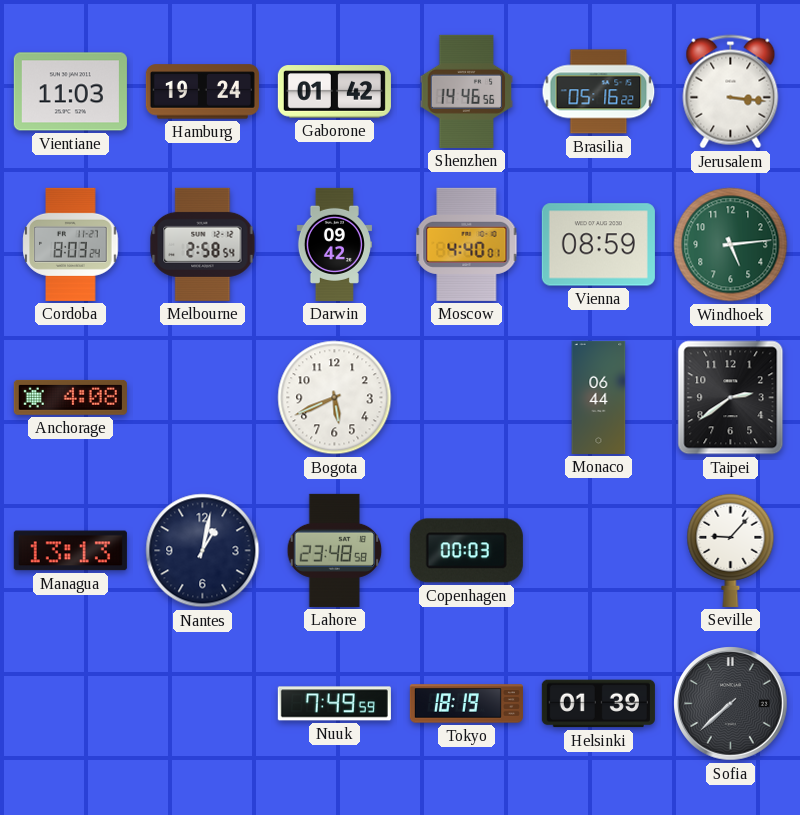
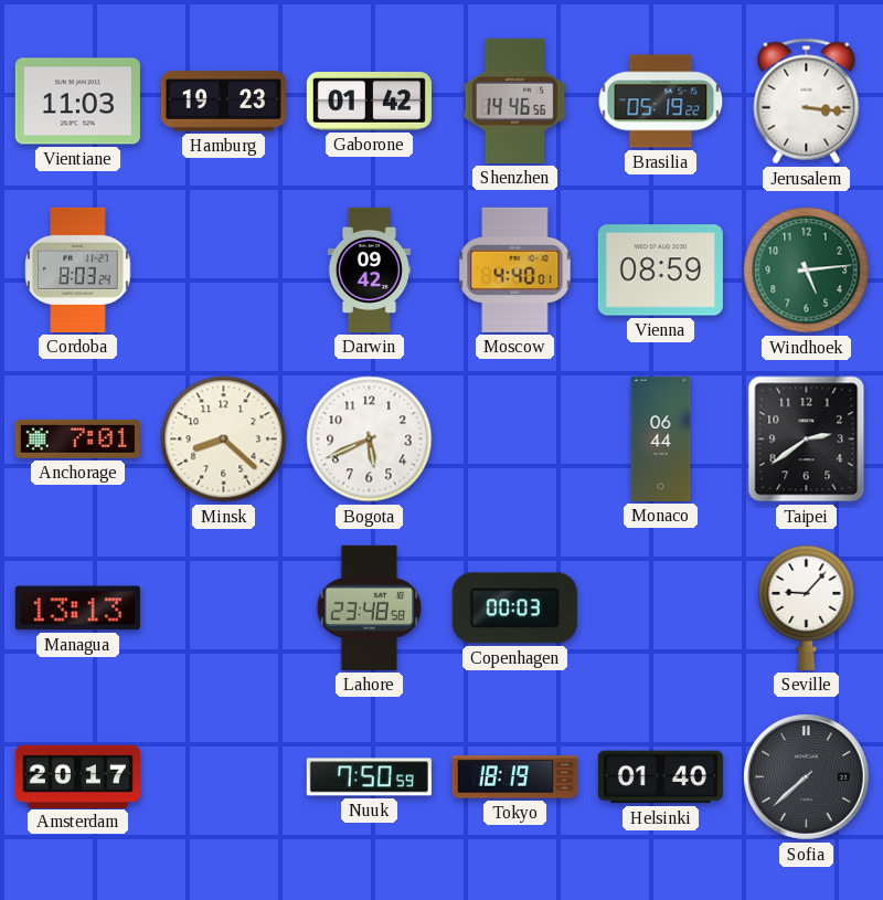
Hamburg: 19:24 -> 19:23 (223, 102)
Brasilia: 05:16 -> 05:19 (661, 102)
Melbourne: 2:58 -> none (203, 244)
Anchorage: 4:08 -> 7:01 (77, 438)
Minsk: none -> 8:22 (224, 440)
Nantes: 1:02 -> none (203, 551)
Amsterdam: none -> 20:17 (77, 776)
Nuuk: 7:49 -> 7:50 (369, 777)
Helsinki: 01:39 -> 01:40 (660, 777)
